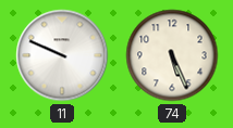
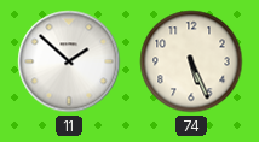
11: 9:49 -> 1:52 (69, 61)
